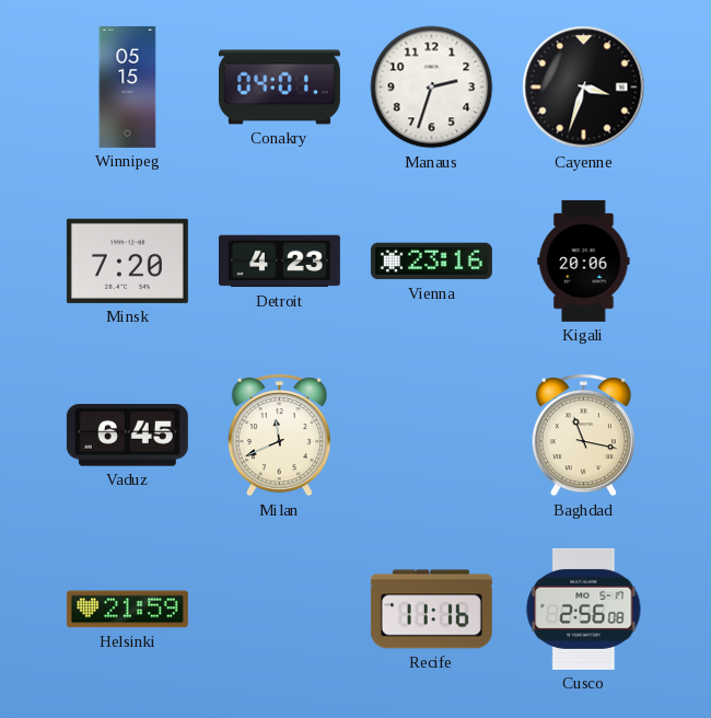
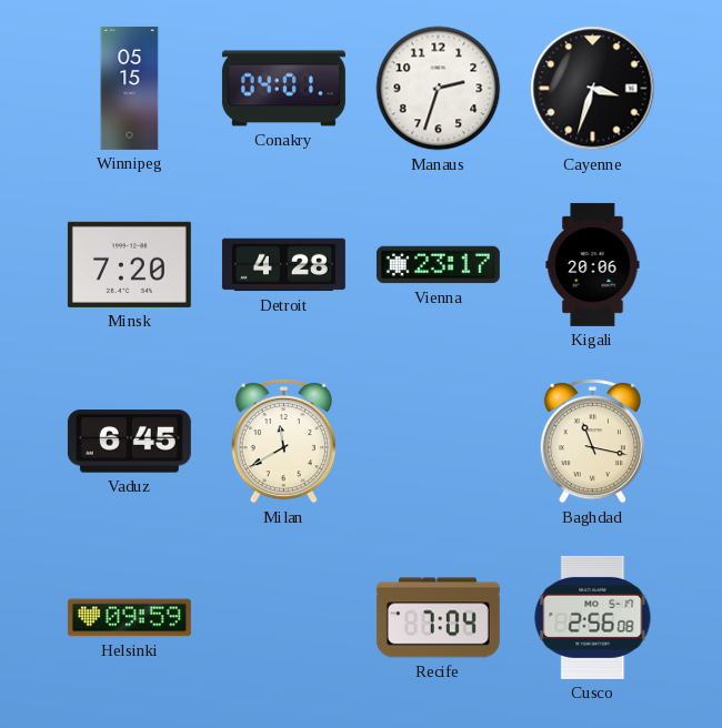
Detroit: 4:23 -> 4:28 (283, 265)
Vienna: 23:16 -> 23:17 (438, 265)
Milan: 11:41 -> 11:40 (283, 442)
Helsinki: 21:59 -> 09:59 (129, 618)
Recife: 11:16 -> 7:04 (438, 618)
